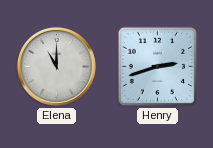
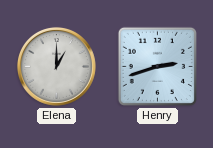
Elena: 11:00 -> 1:00 (56, 66)
